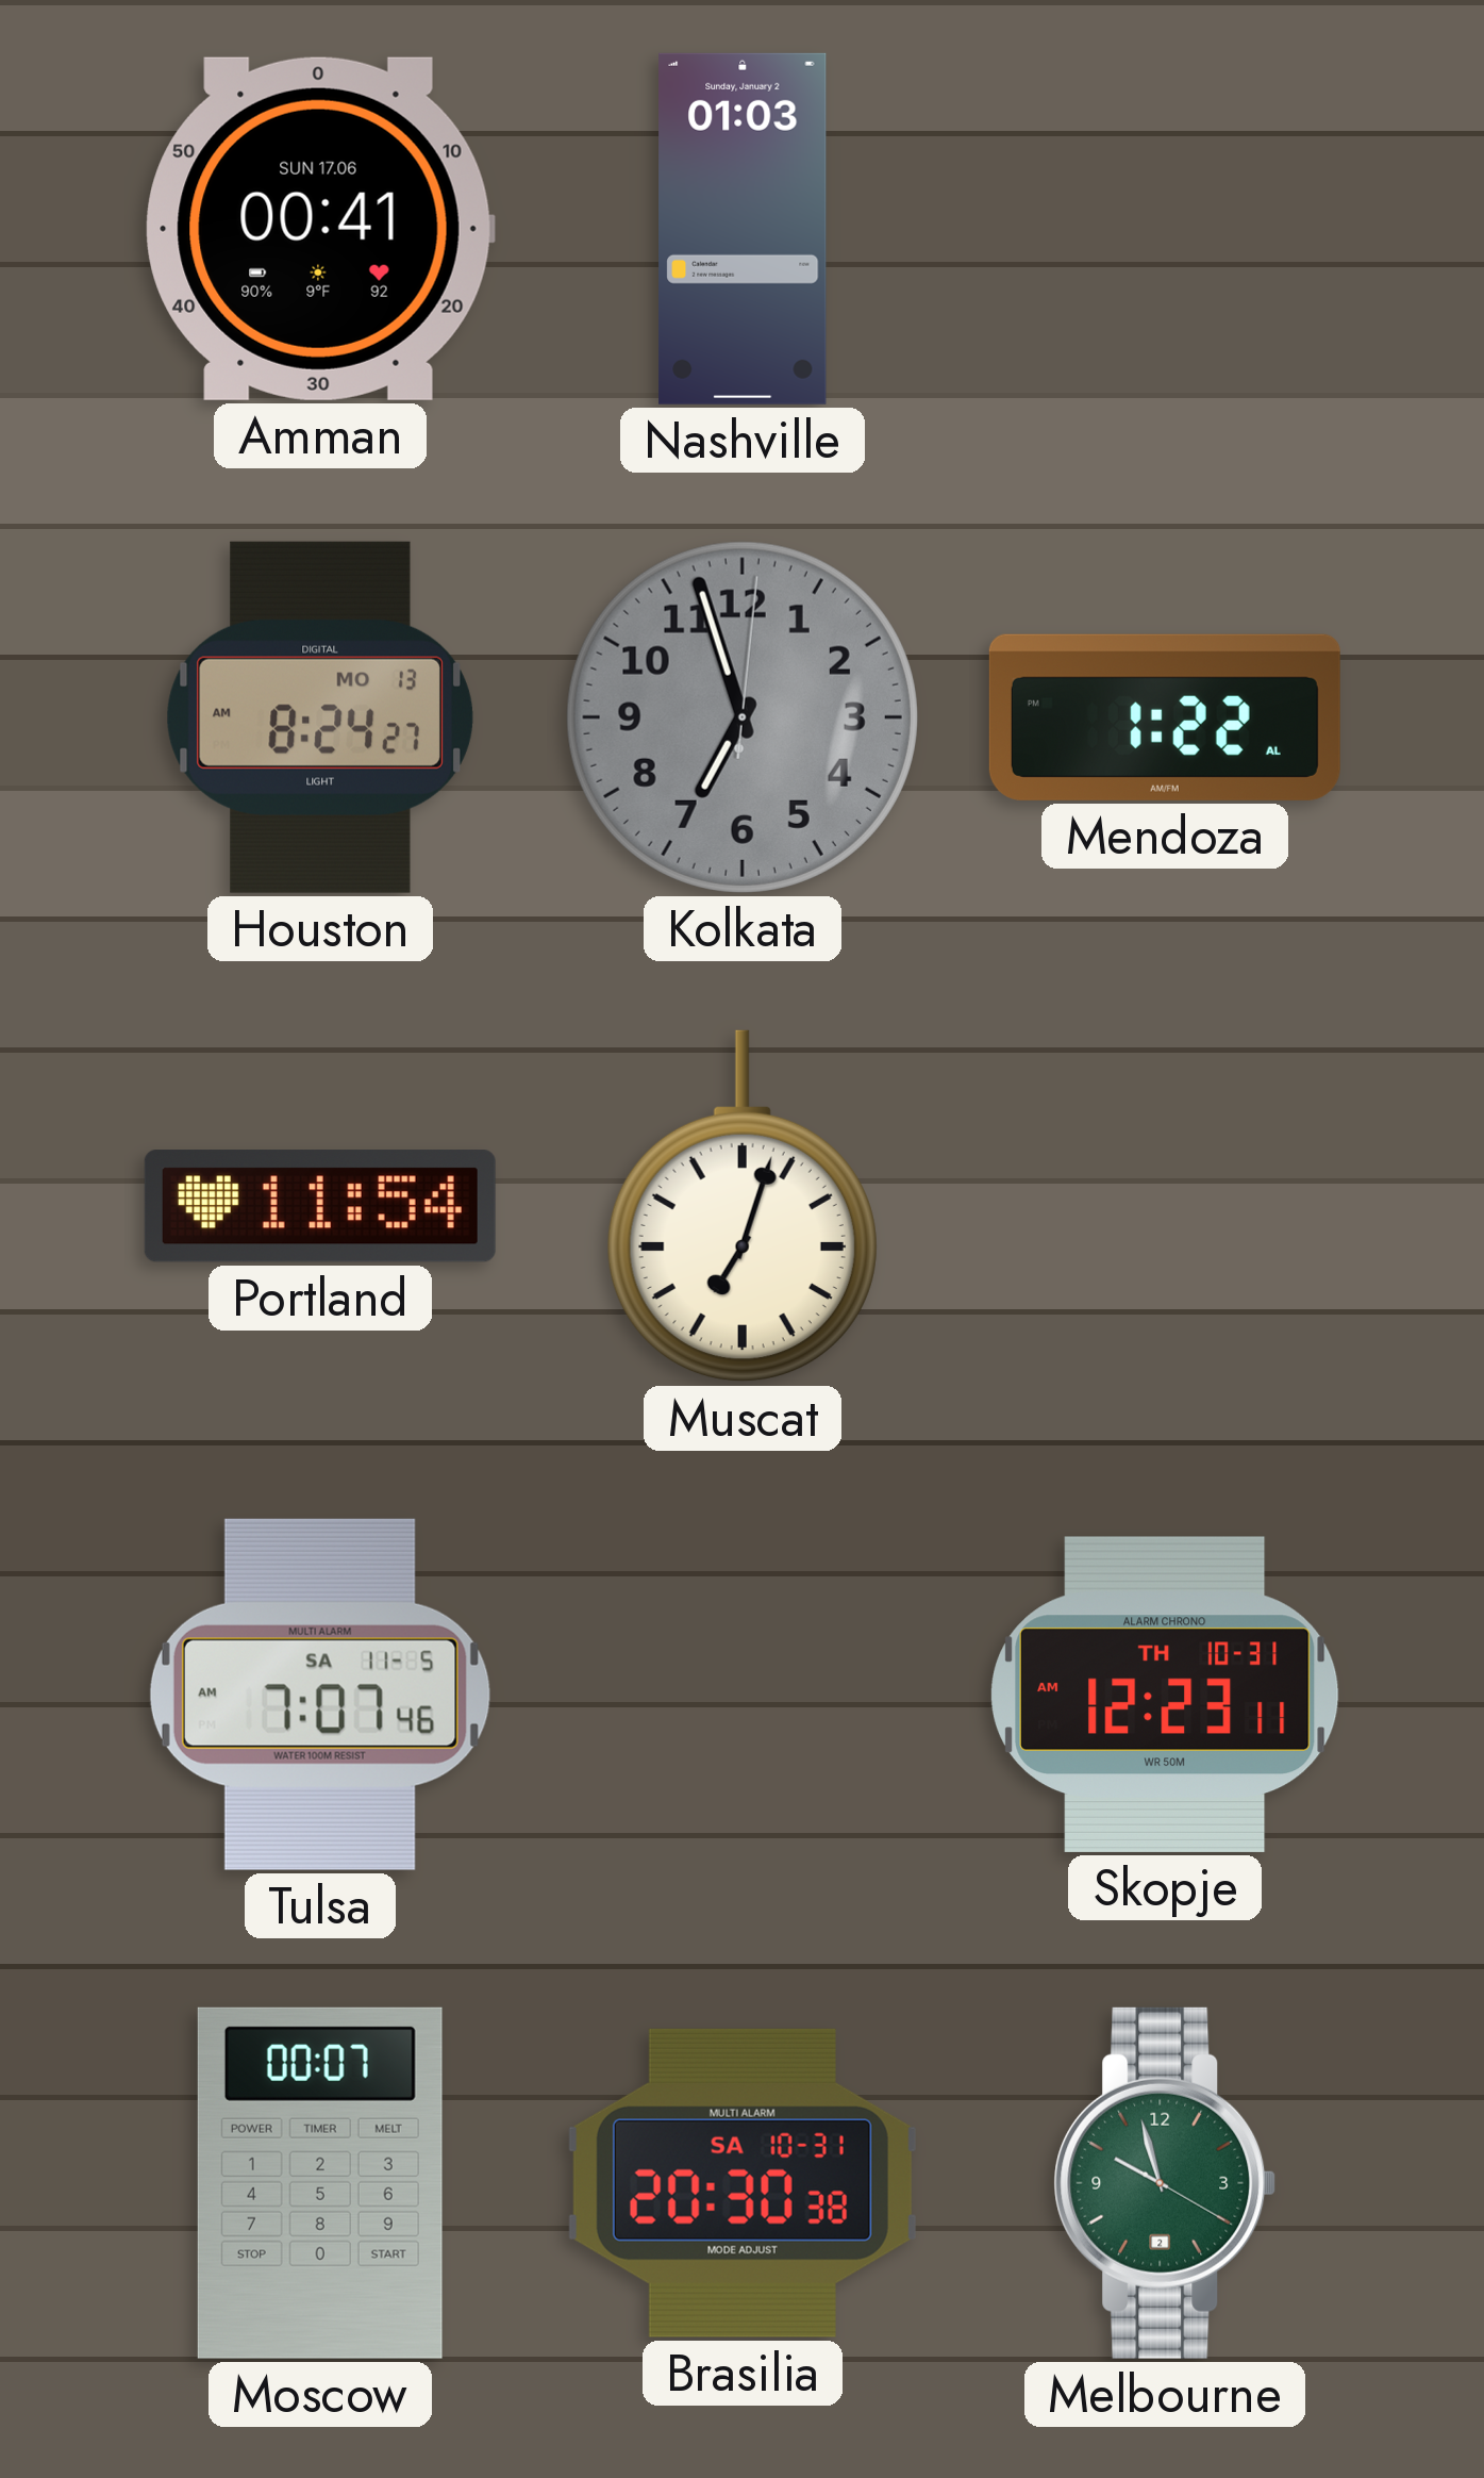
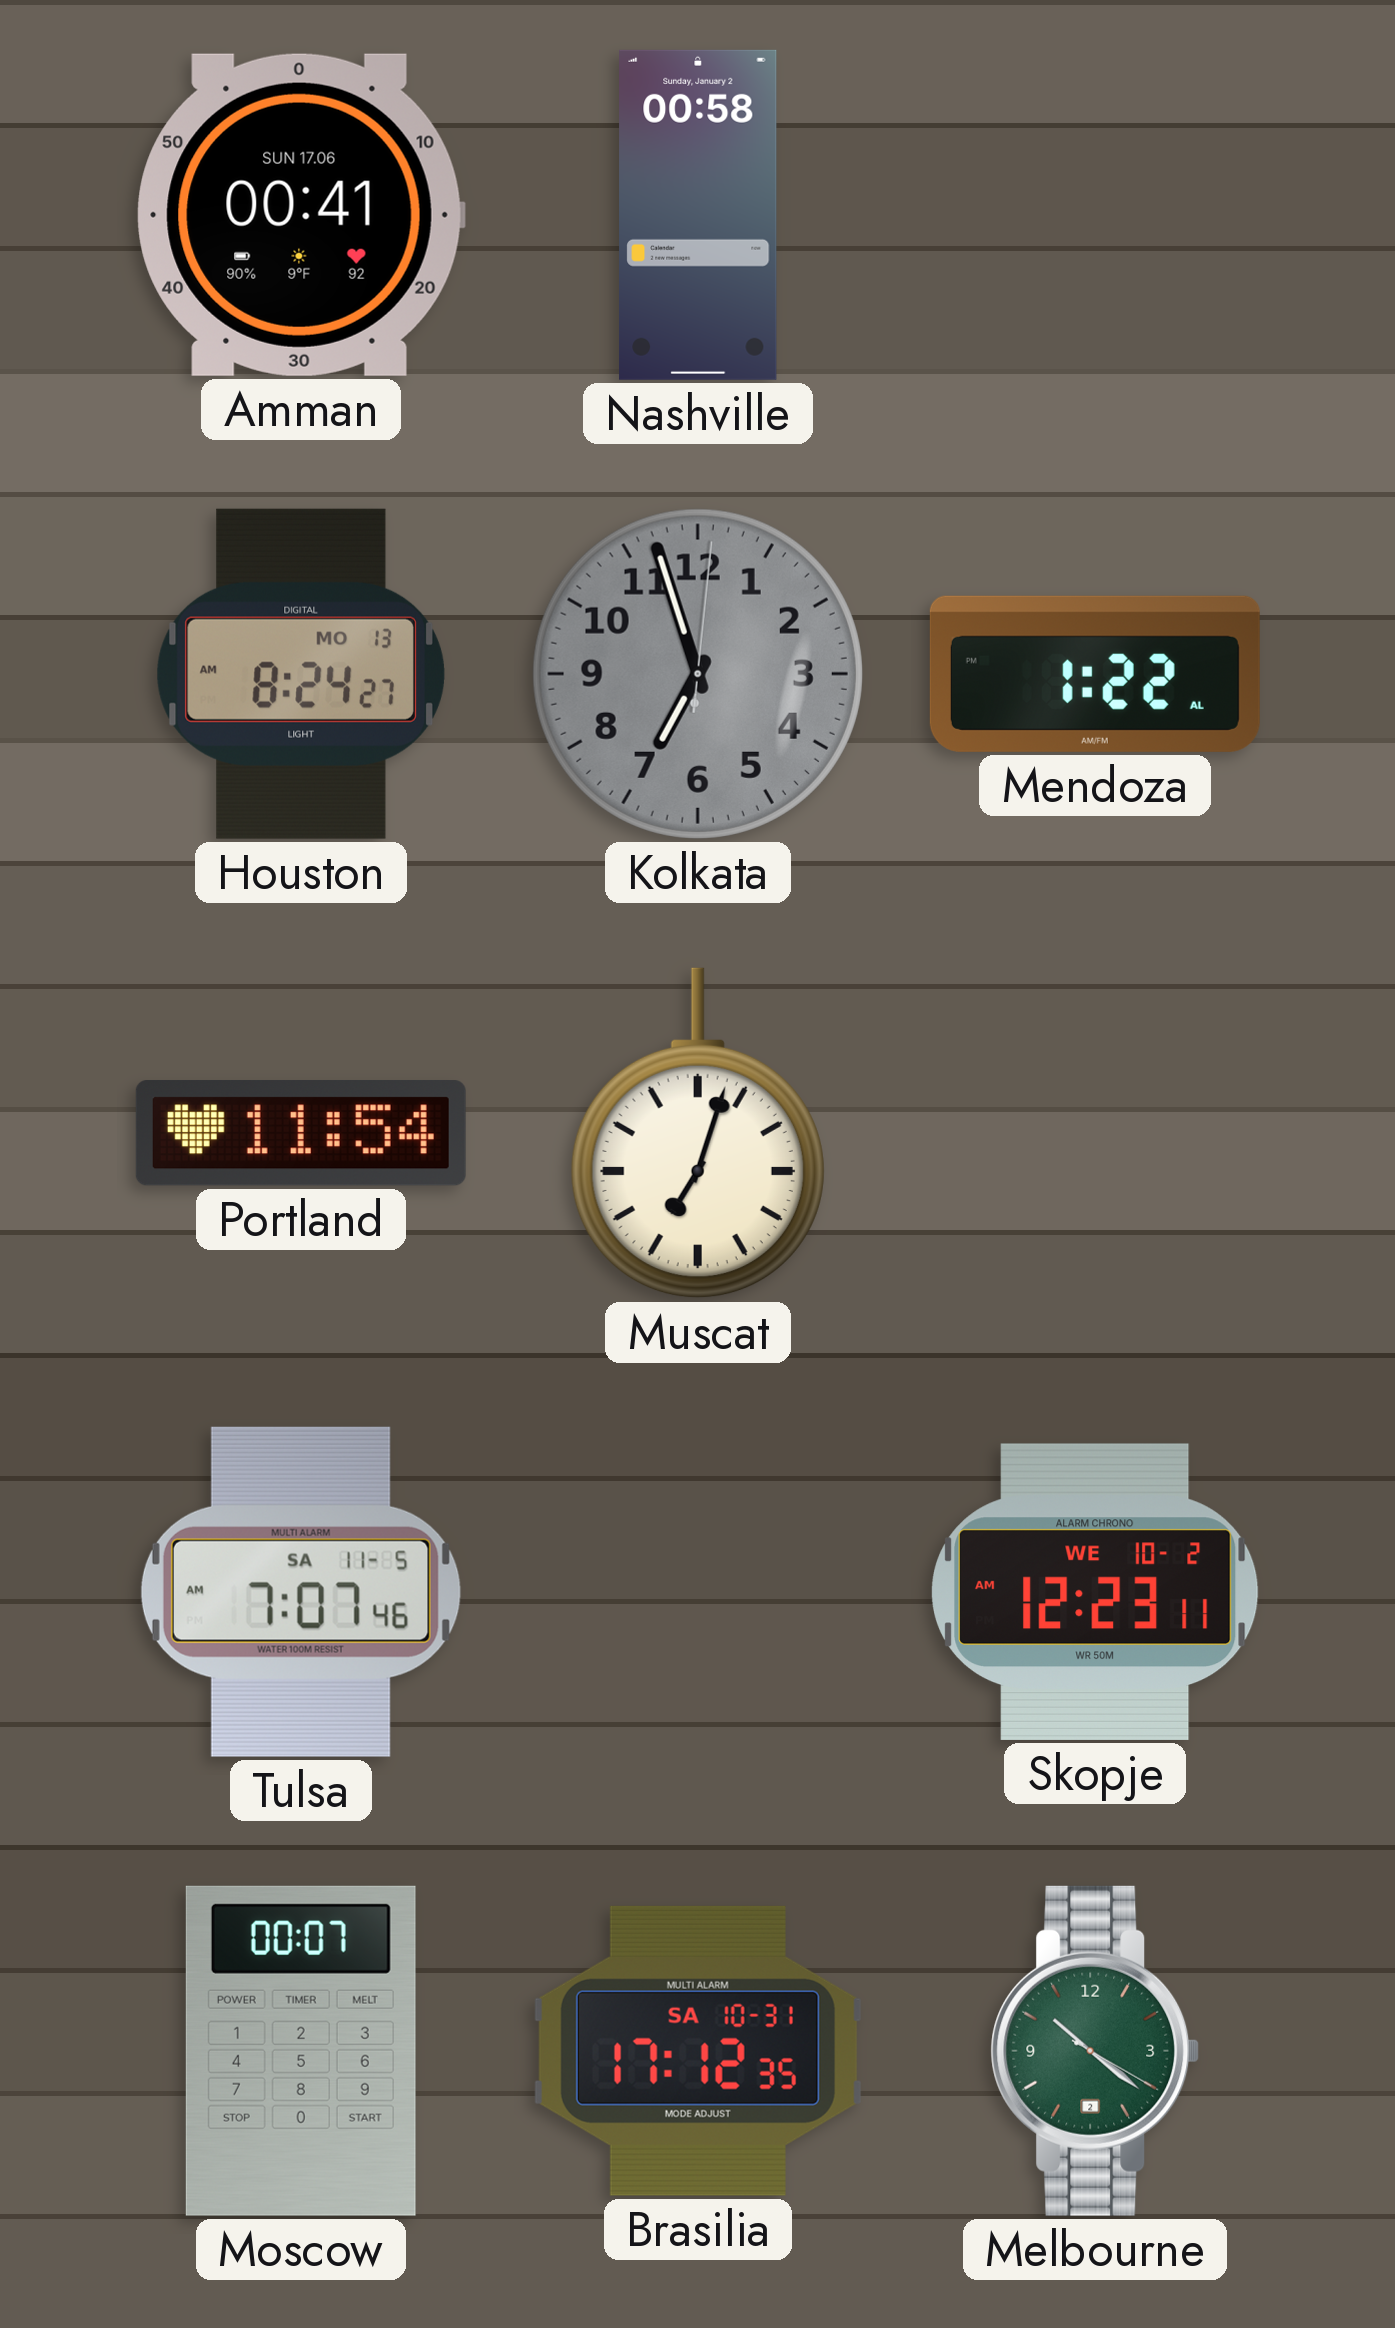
Nashville: 01:03 -> 00:58 (698, 215)
Skopje date: TH 10-31 -> WE 10-2 (1095, 1592)
Brasilia: 20:30 -> 17:12 (698, 2051)
Melbourne: 9:57 -> 10:21 (1095, 2051)
